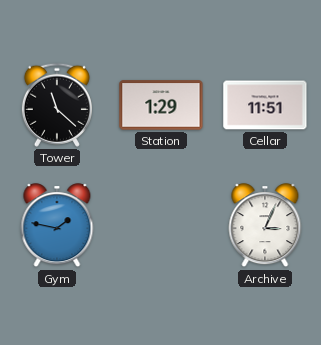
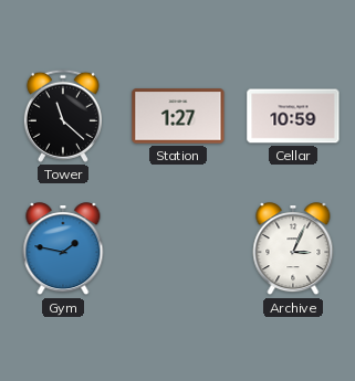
Station: 1:29 -> 1:27 (178, 116)
Cellar: 11:51 -> 10:59 (293, 116)
